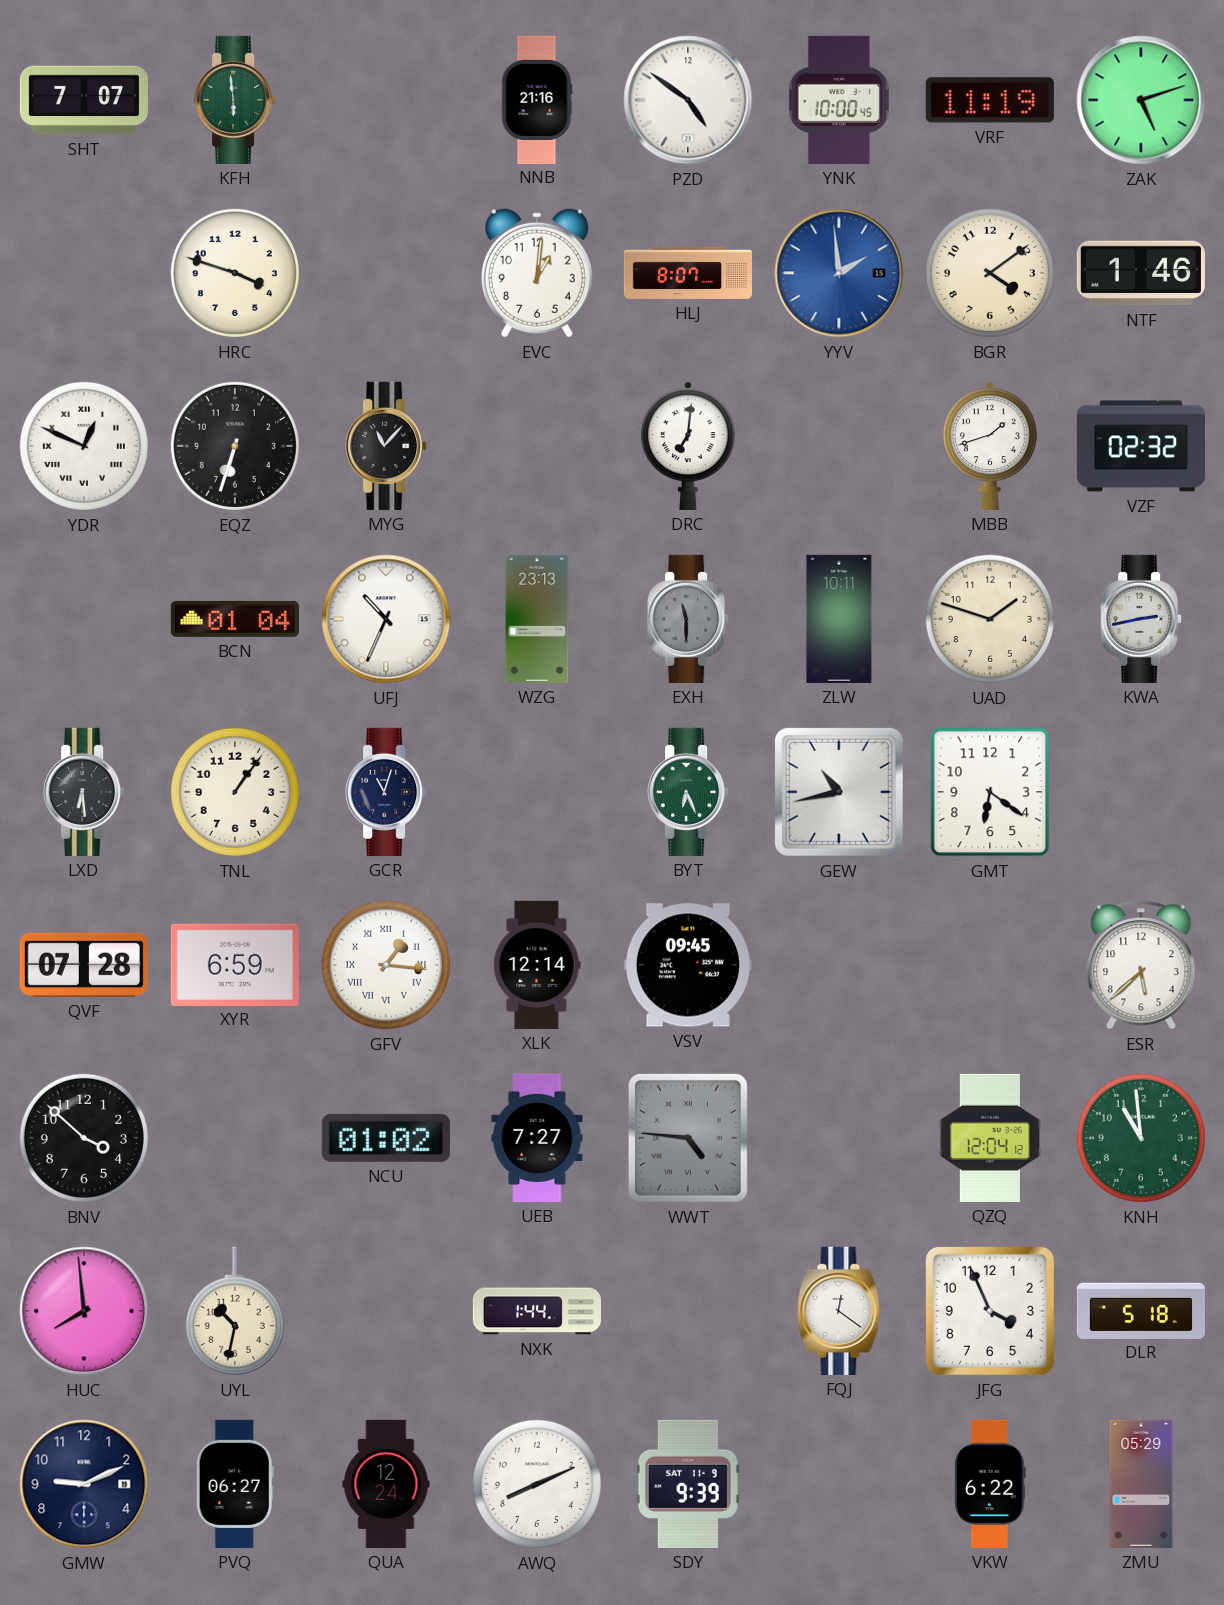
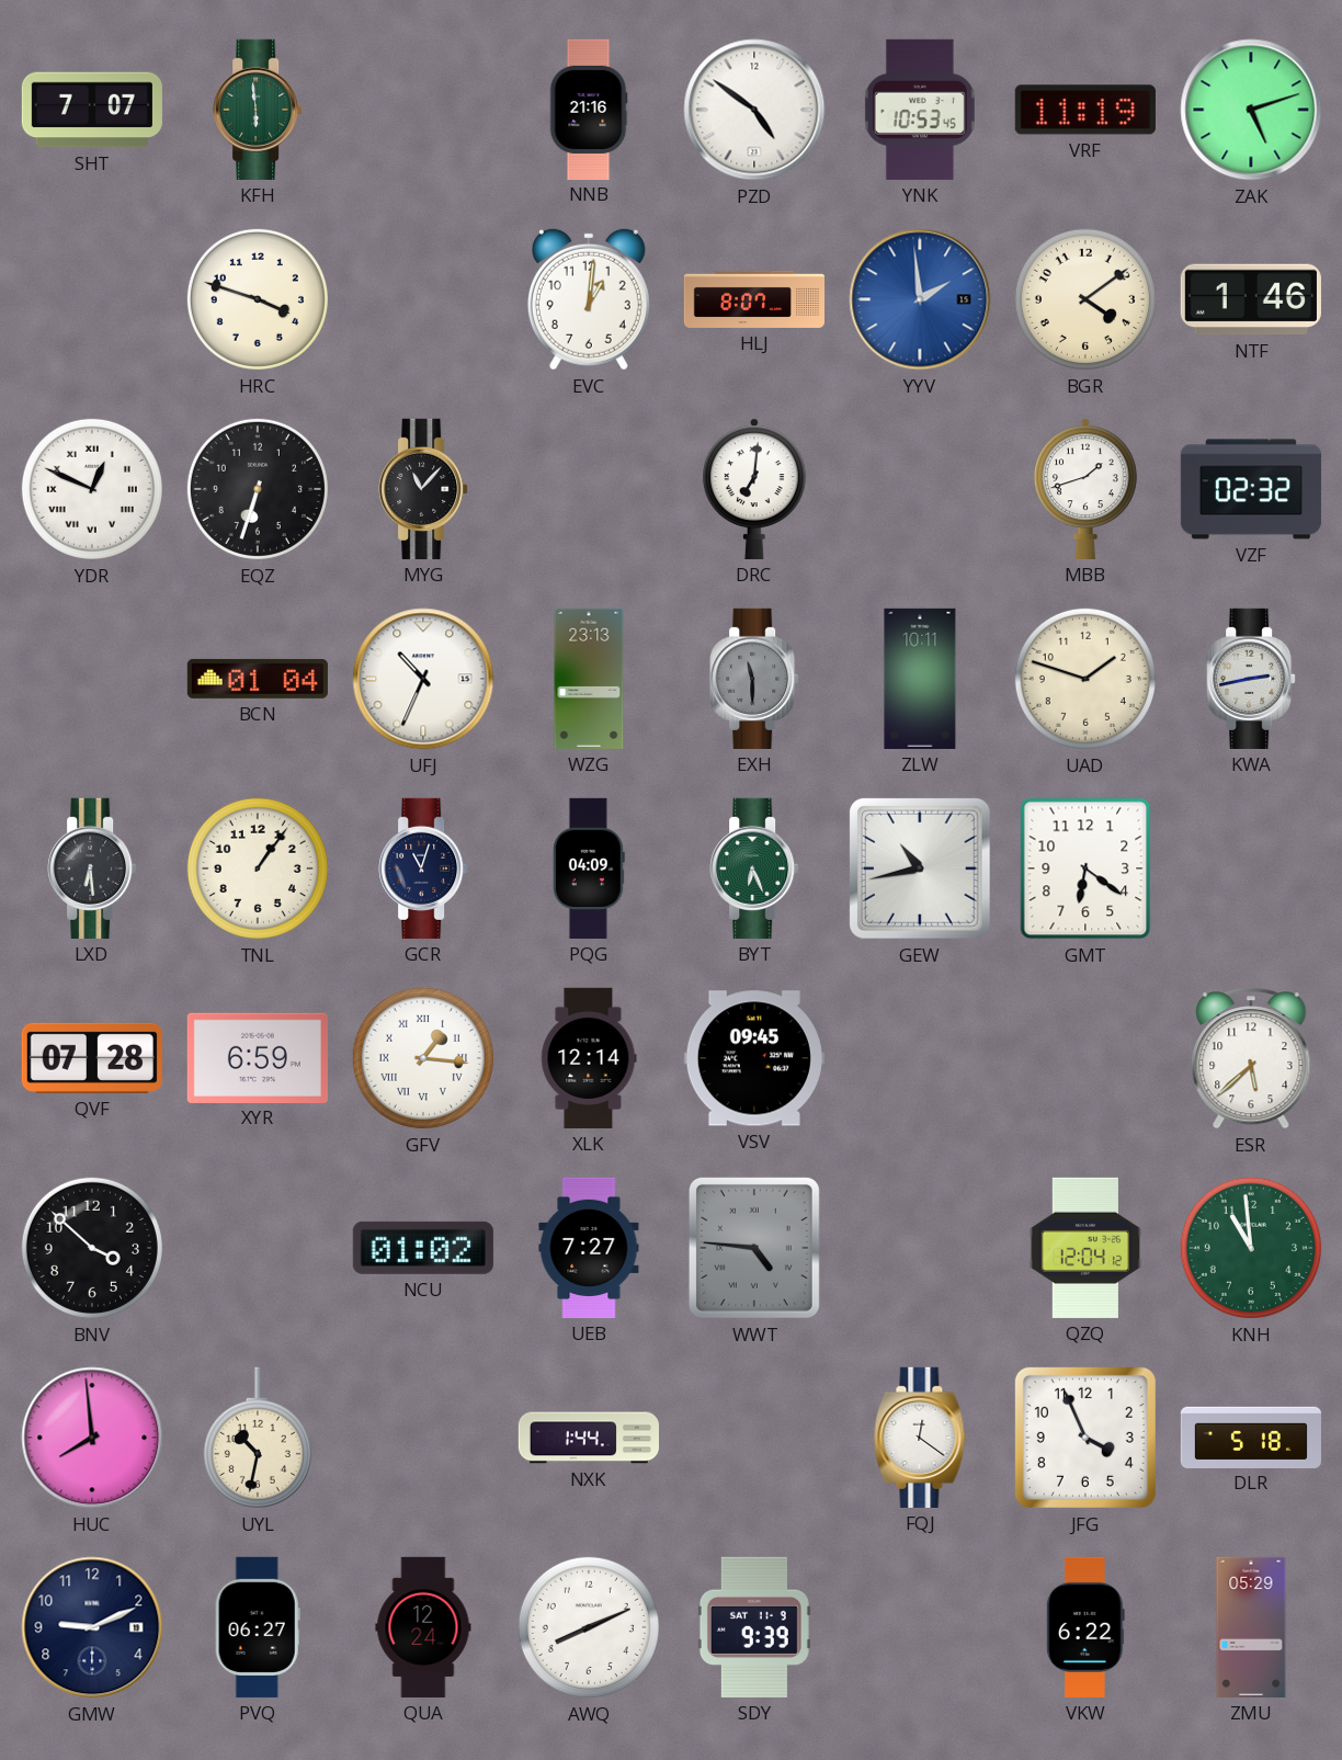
YNK: 10:00 -> 10:53 (920, 110)
PQG: none -> 04:09 (589, 868)
